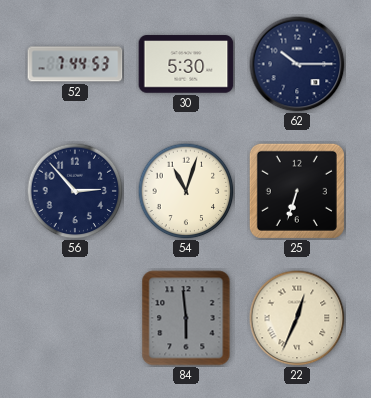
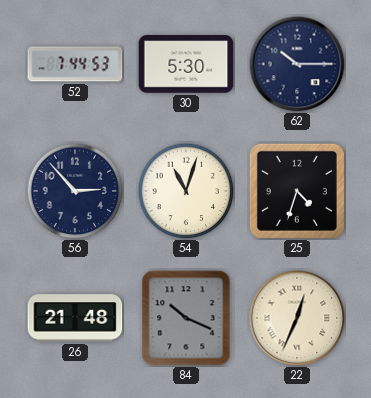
25: 6:33 -> 4:33 (297, 191)
26: none -> 21:48 (75, 318)
84: 5:59 -> 10:19 (186, 318)
